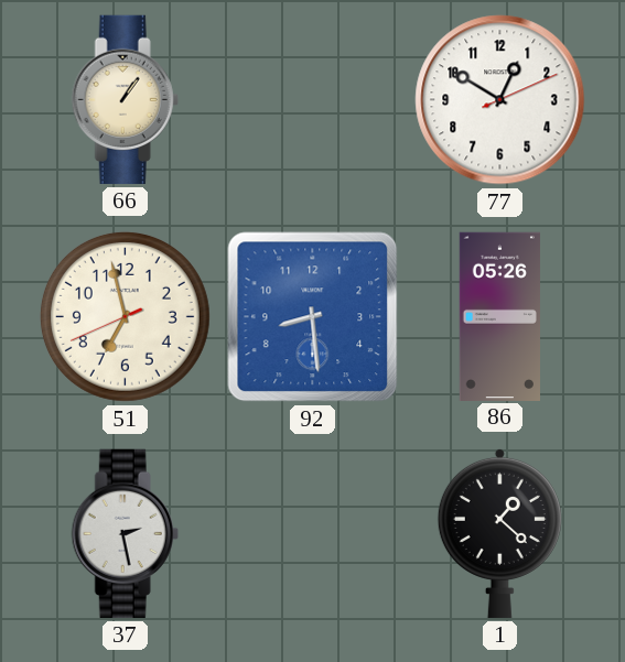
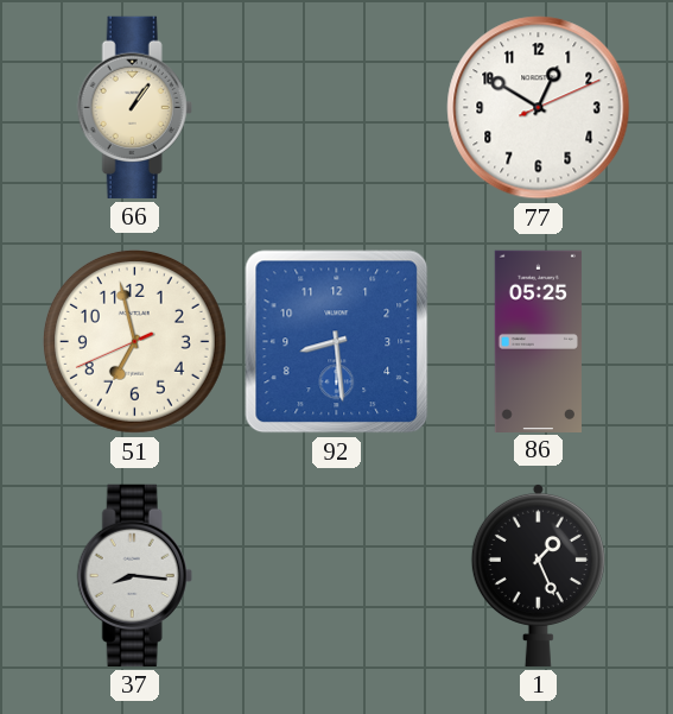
86: 05:26 -> 05:25 (538, 341)
37: 2:28 -> 8:16 (134, 575)
1: 1:22 -> 1:26 (538, 575)
